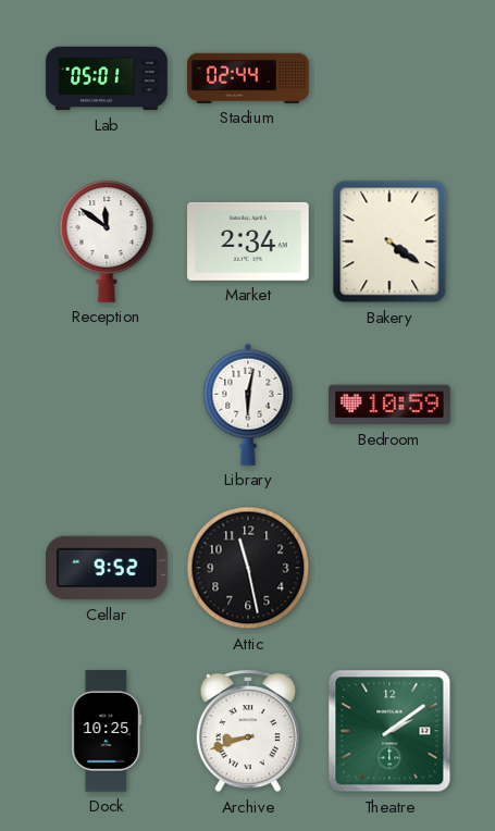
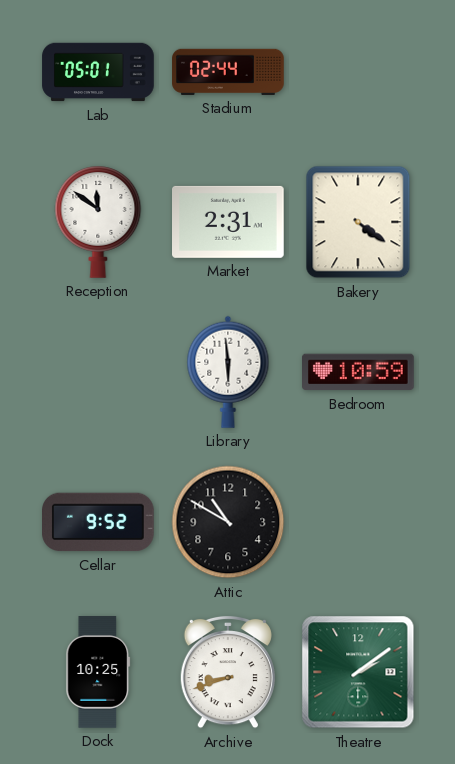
Market: 2:34 -> 2:31 (229, 222)
Library: 6:02 -> 5:59 (228, 372)
Attic: 11:28 -> 10:50 (228, 522)
